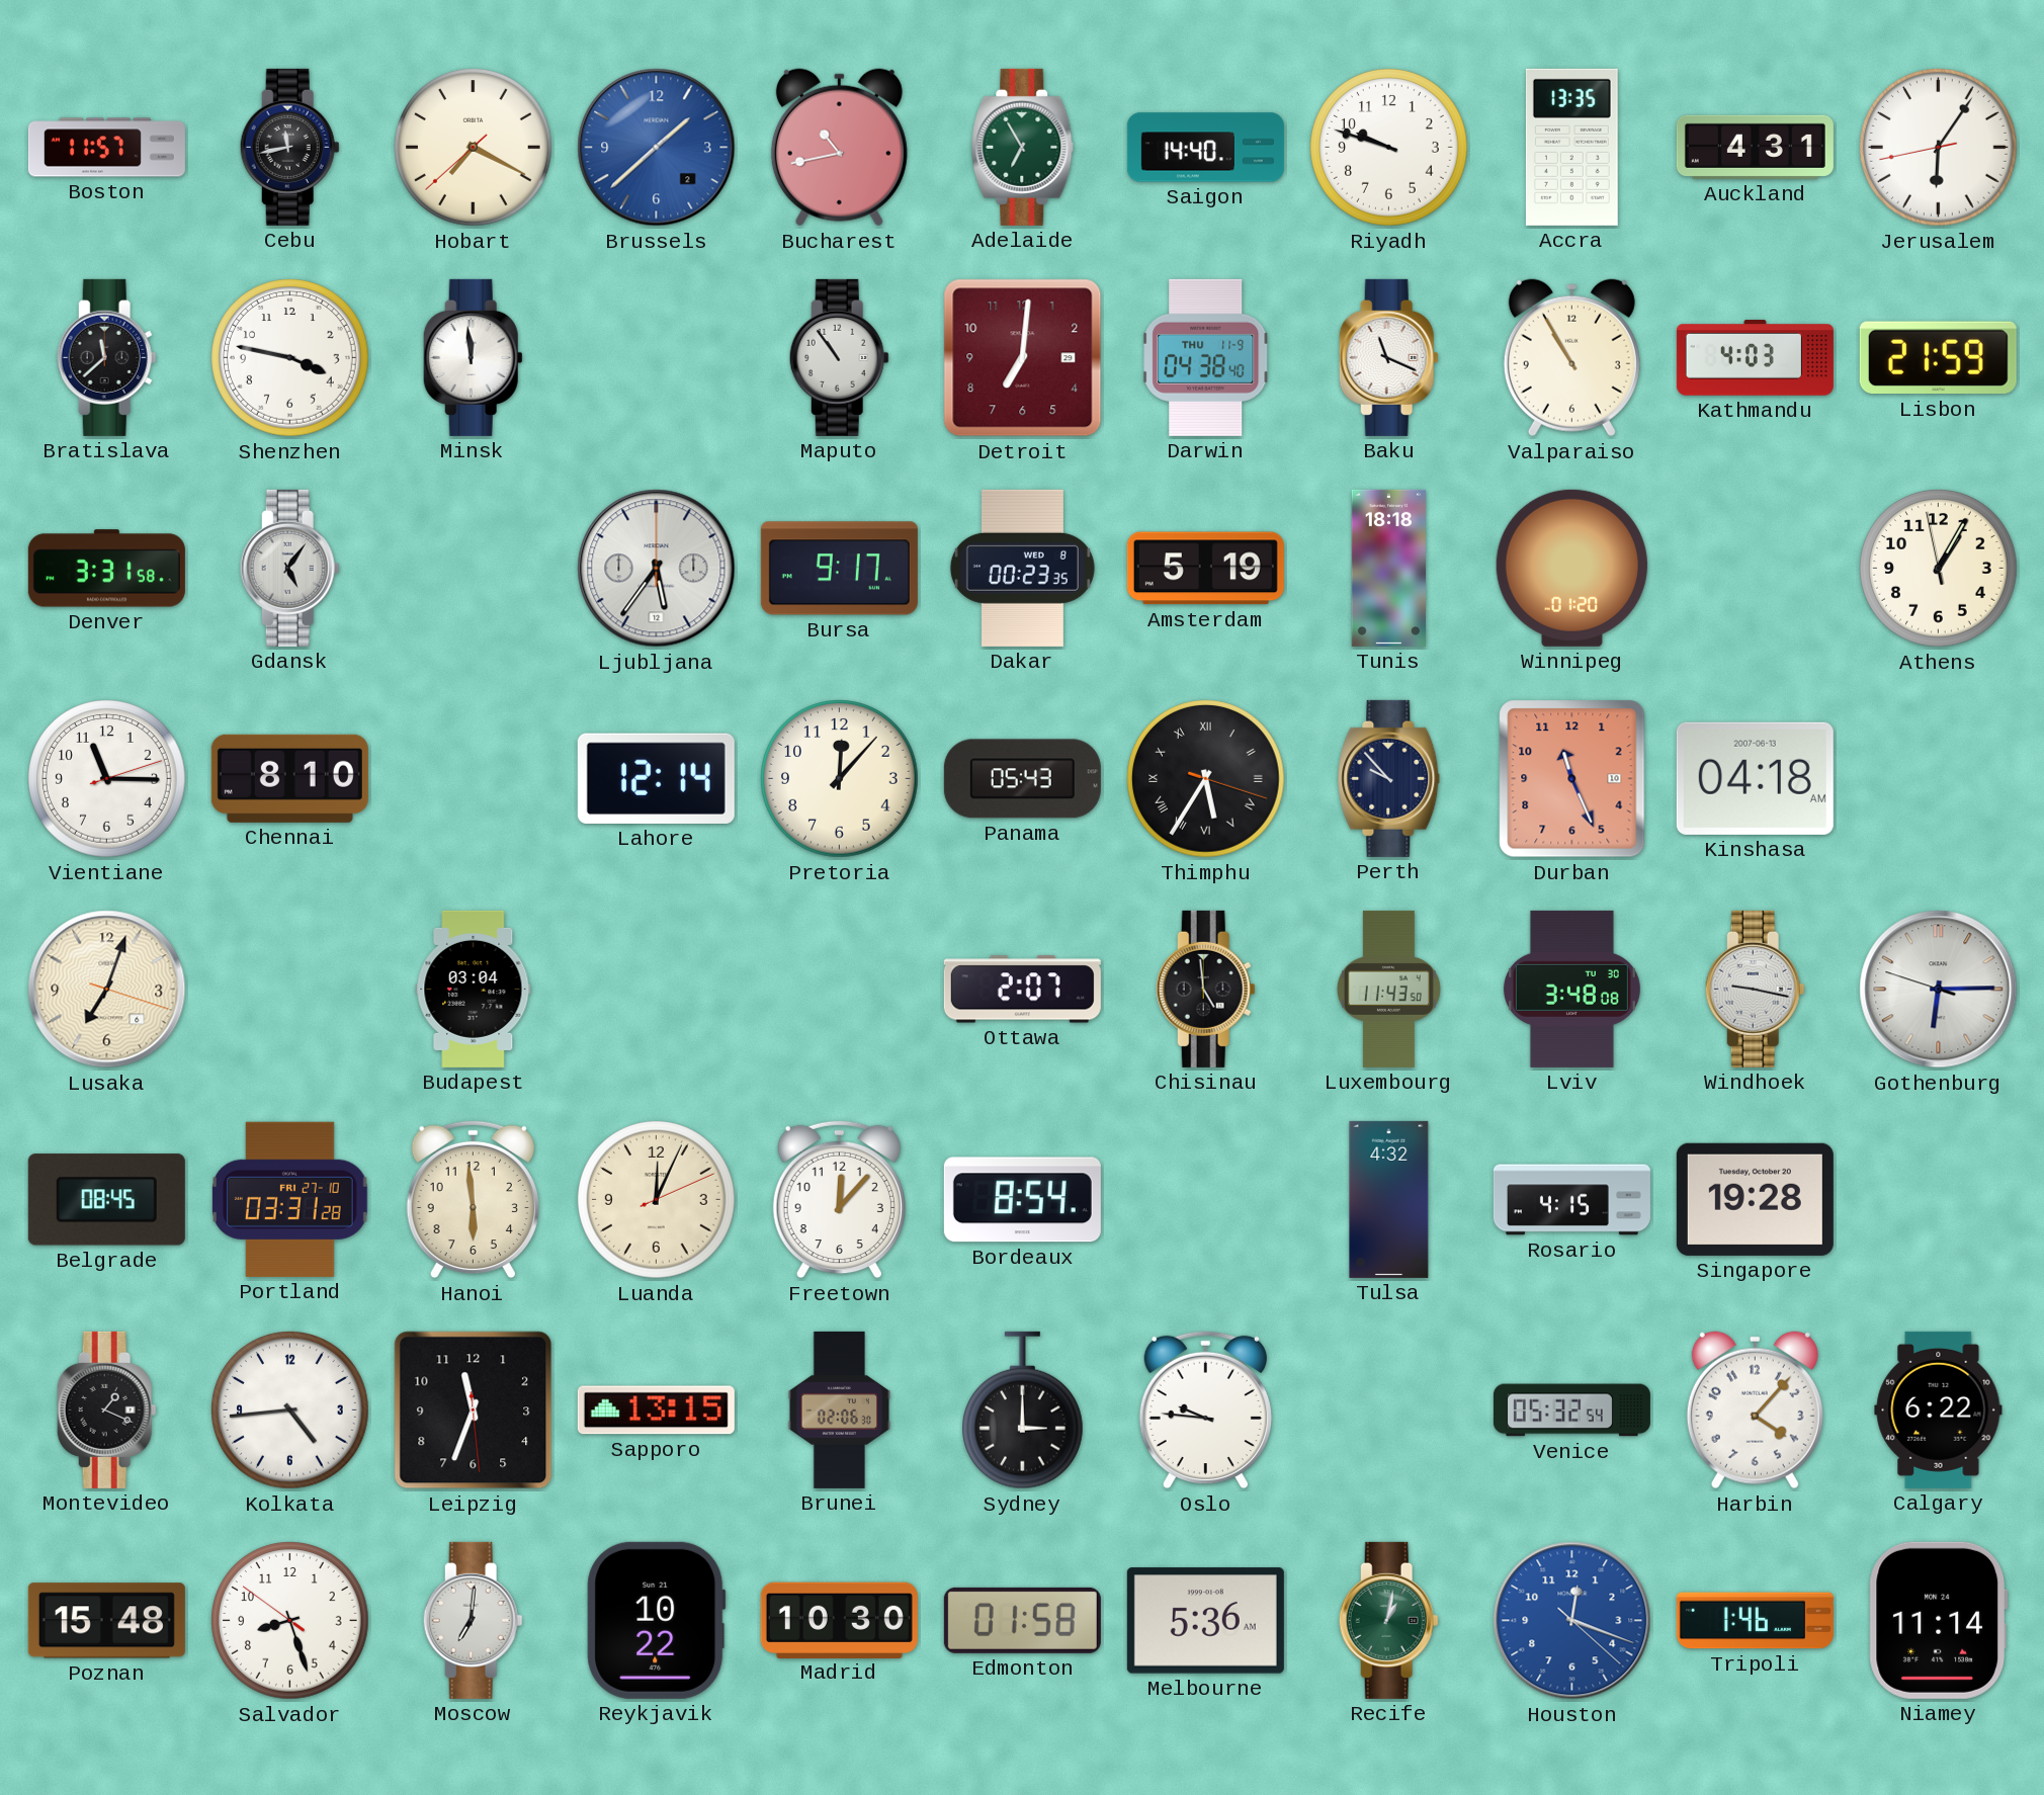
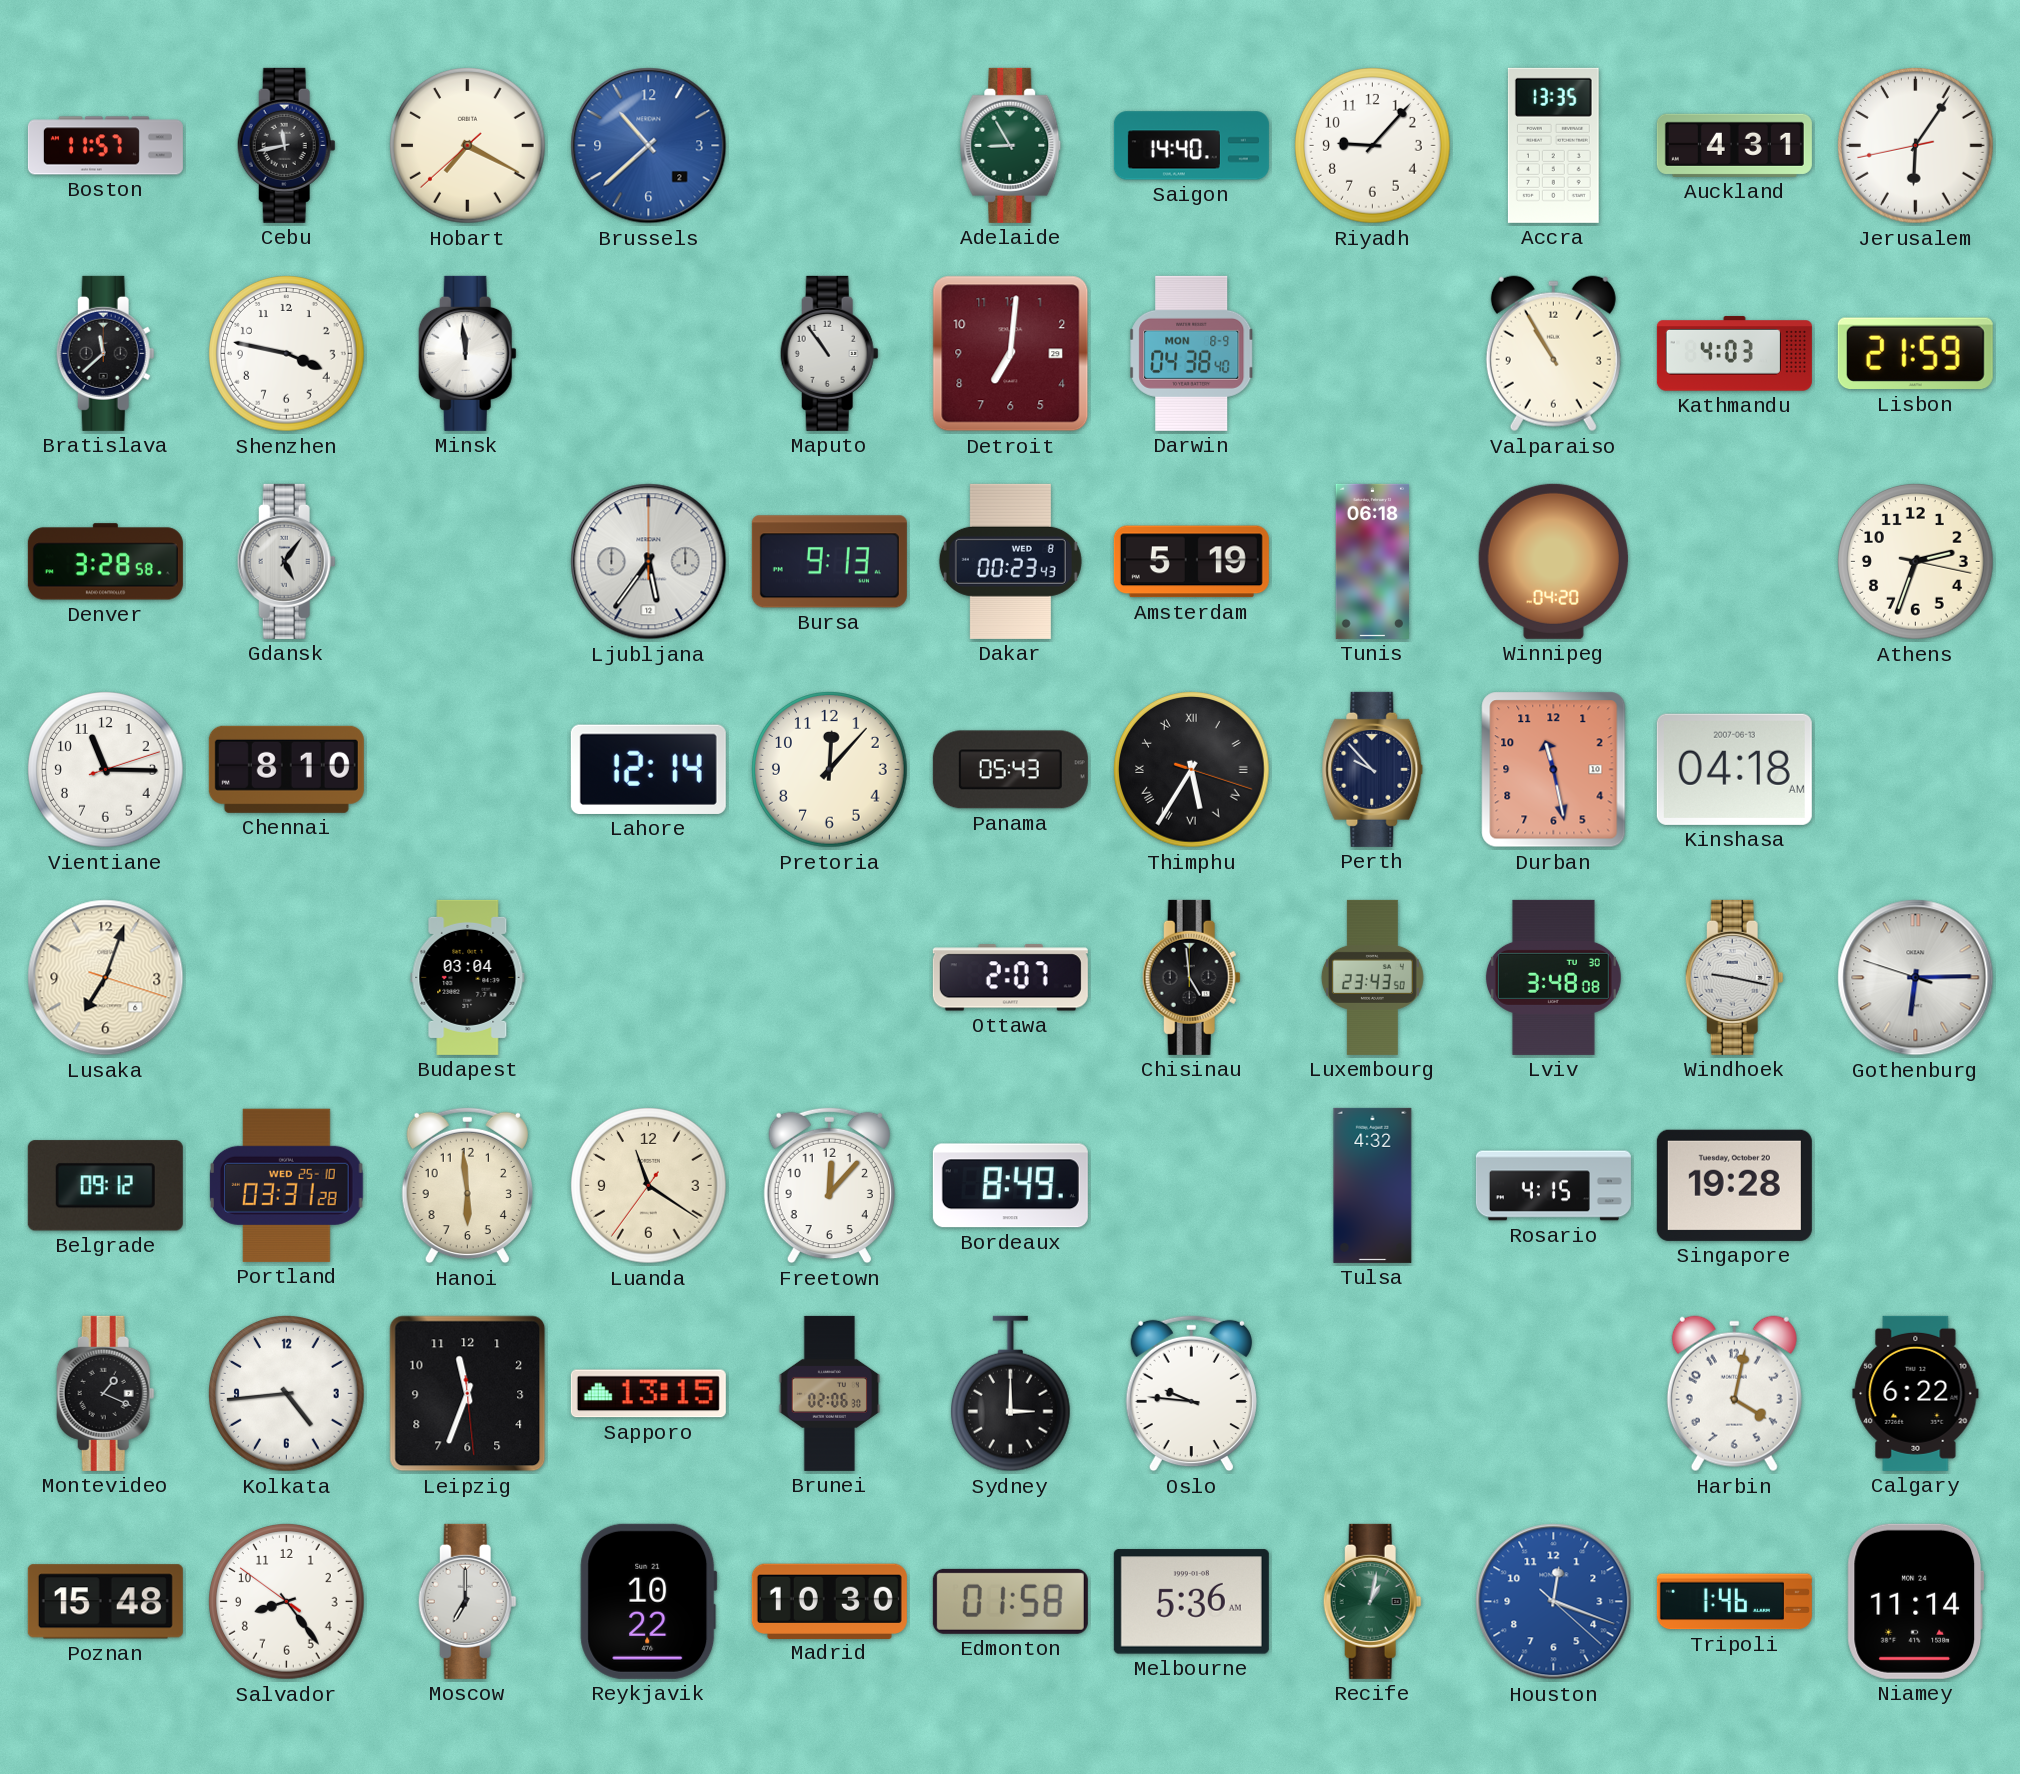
Brussels: 1:38 -> 10:38 (649, 146)
Bucharest: 10:43 -> none (839, 148)
Adelaide: 6:55 -> 8:55 (1011, 145)
Riyadh: 9:48 -> 9:07 (1373, 146)
Darwin date: THU 11-9 -> MON 8-9 (1192, 353)
Baku: 11:19 -> none (1388, 357)
Denver: 3:31 -> 3:28 (105, 562)
Bursa: 9:17 -> 9:13 (829, 562)
Dakar: 00:23:35 -> 00:23:43 (1010, 561)
Tunis: 18:18 -> 06:18 (1372, 561)
Winnipeg: 01:20 -> 04:20 (1553, 561)
Athens: 1:04 -> 2:33 (1916, 562)
Durban: 11:26 -> 11:28 (1554, 770)
Luxembourg: 11:43 -> 23:43 (1372, 977)
Belgrade: 08:45 -> 09:12 (105, 1186)
Portland date: FRI 27-10 -> WED 25-10 (287, 1185)
Luanda: 12:04 -> 11:20 (649, 1186)
Bordeaux: 8:54 -> 8:49 (1010, 1186)
Venice: 05:32 -> none (1571, 1411)
Harbin: 4:07 -> 4:02 (1734, 1394)
Salvador: 8:26 -> 8:23 (287, 1602)
Moscow: 7:01 -> 7:00 (467, 1601)
